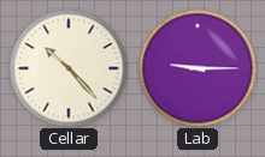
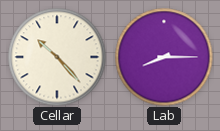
Lab: 9:15 -> 8:15 (164, 57)
